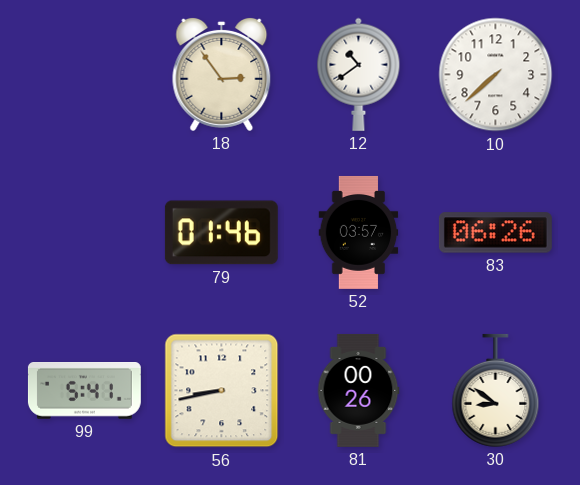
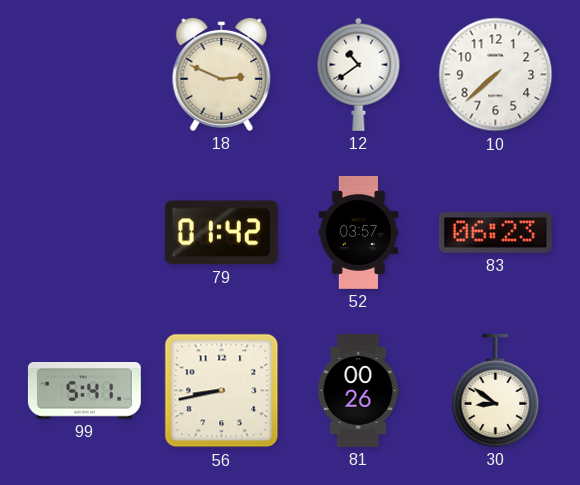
18: 2:54 -> 2:49 (222, 74)
79: 01:46 -> 01:42 (221, 233)
83: 06:26 -> 06:23 (495, 233)
